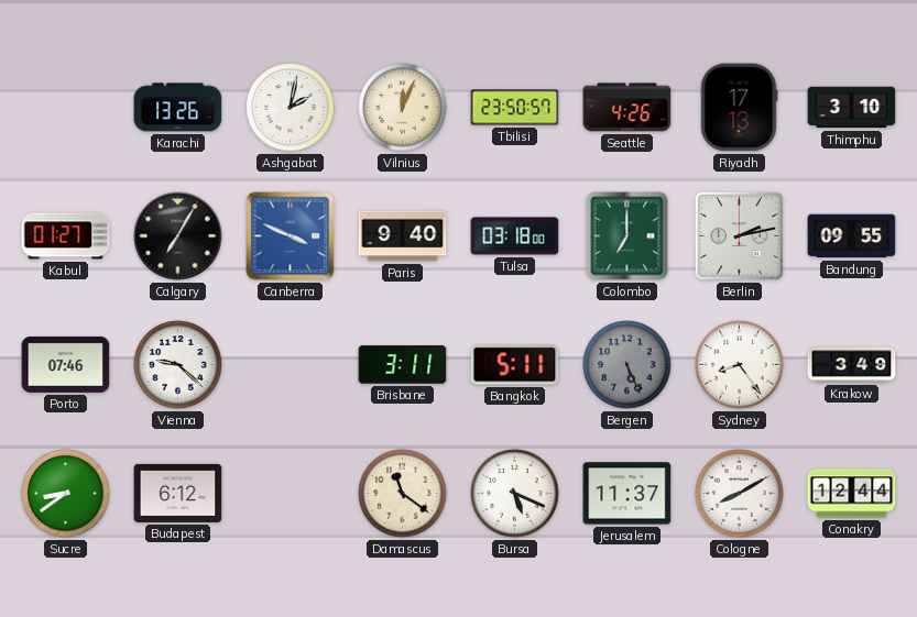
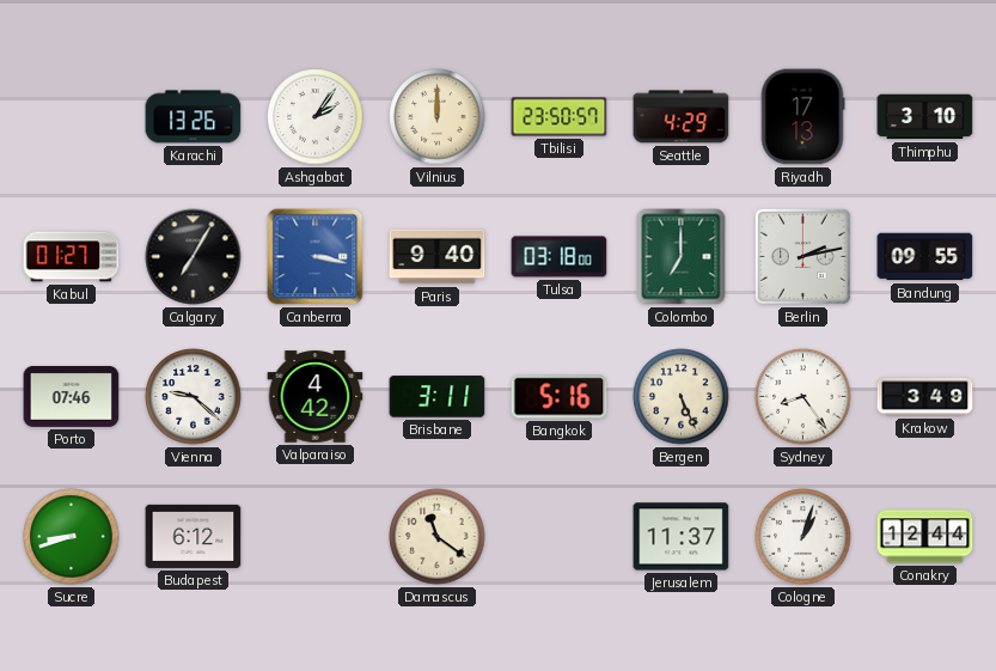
Ashgabat: 2:02 -> 2:06 (316, 117)
Vilnius: 12:04 -> 12:00 (438, 117)
Seattle: 4:26 -> 4:29 (682, 117)
Canberra: 3:49 -> 3:17 (316, 257)
Valparaiso: none -> 4:42 (316, 397)
Bangkok: 5:11 -> 5:16 (560, 397)
Bergen dial: grey -> cream (682, 397)
Sucre: 8:39 -> 8:42 (72, 537)
Bursa: 5:19 -> none (515, 494)
Cologne: 8:10 -> 1:03 (803, 537)
